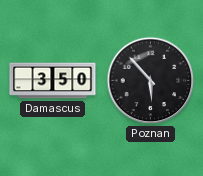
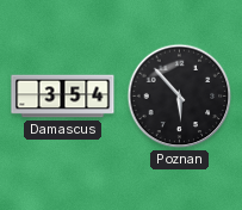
Damascus: 3:50 -> 3:54 (63, 97)
